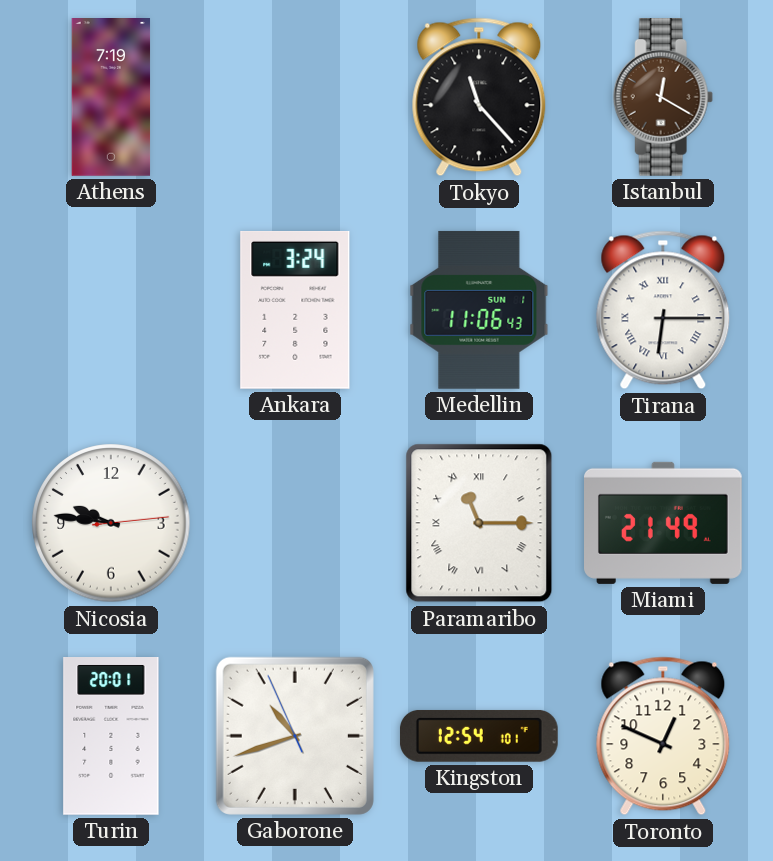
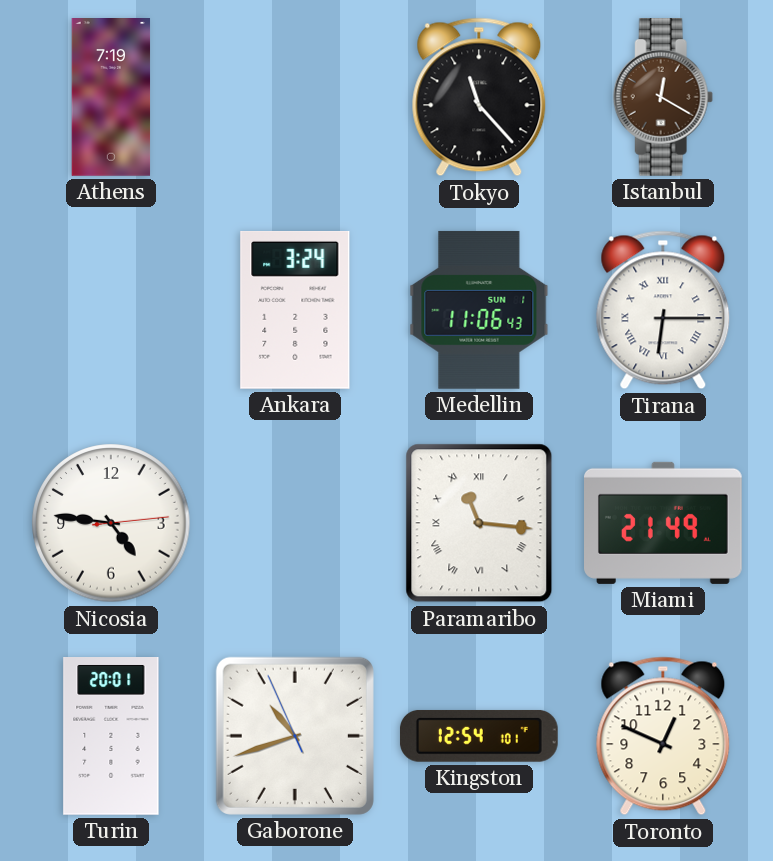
Nicosia: 9:46 -> 4:46 (111, 523)
Paramaribo: 11:15 -> 11:16 (479, 523)
